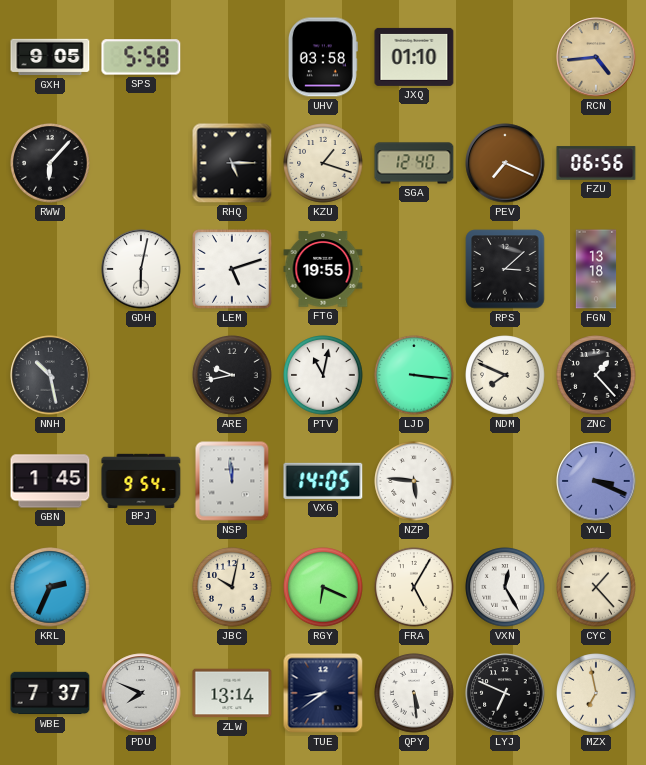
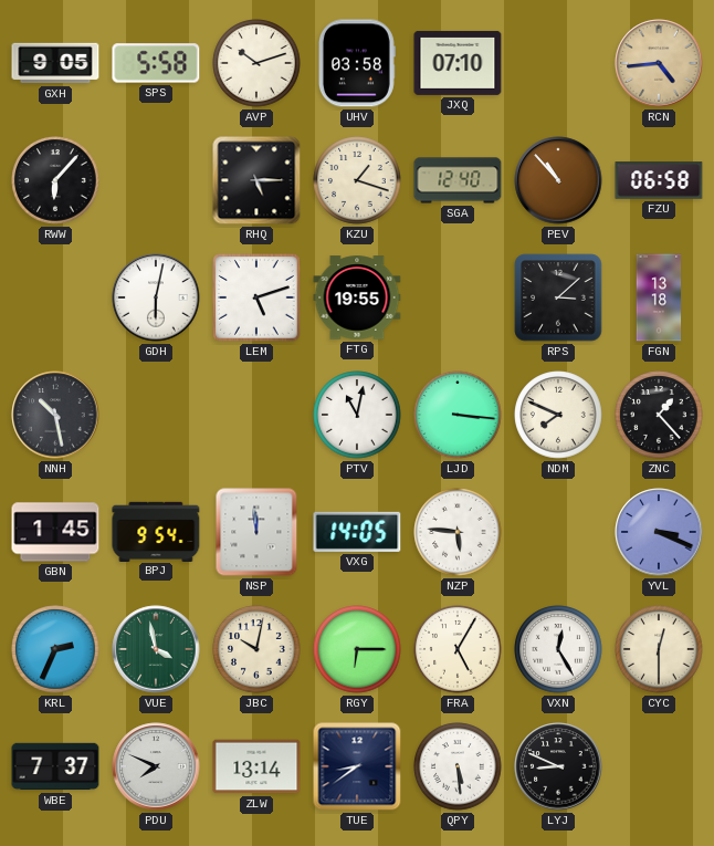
AVP: none -> 10:12 (256, 63)
JXQ: 01:10 -> 07:10 (458, 63)
PEV: 7:19 -> 10:53 (558, 180)
FZU: 06:56 -> 06:58 (659, 180)
ARE: 9:43 -> none (232, 375)
VUE: none -> 3:58 (156, 649)
RGY: 6:19 -> 6:15 (357, 649)
CYC: 1:23 -> 12:30 (659, 649)
LYJ: 6:49 -> 8:49 (558, 766)
MZX: 6:58 -> none (596, 693)
